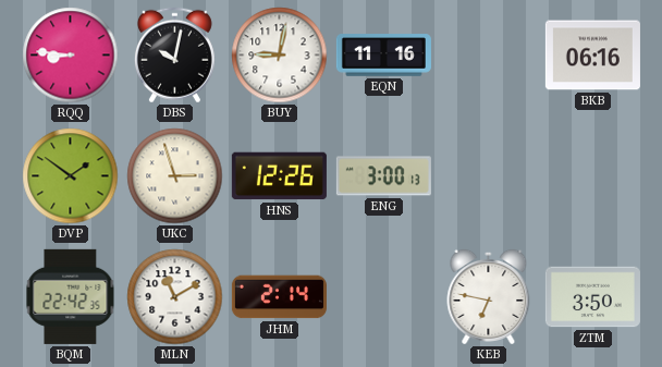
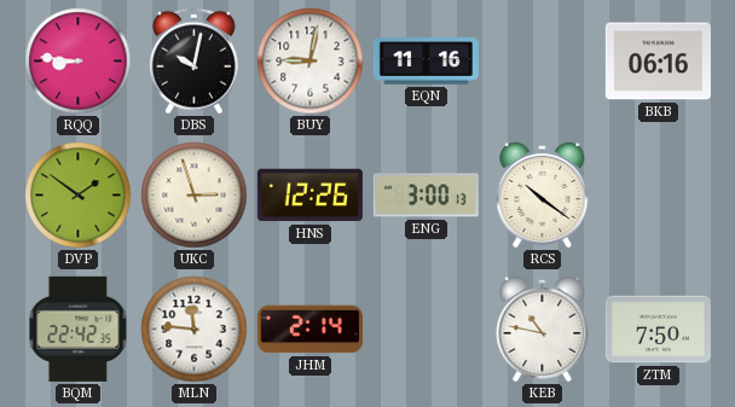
RCS: none -> 10:21 (543, 194)
MLN: 11:10 -> 11:46 (195, 330)
KEB: 6:47 -> 10:47 (543, 328)
ZTM: 3:50 -> 7:50 (658, 330)
